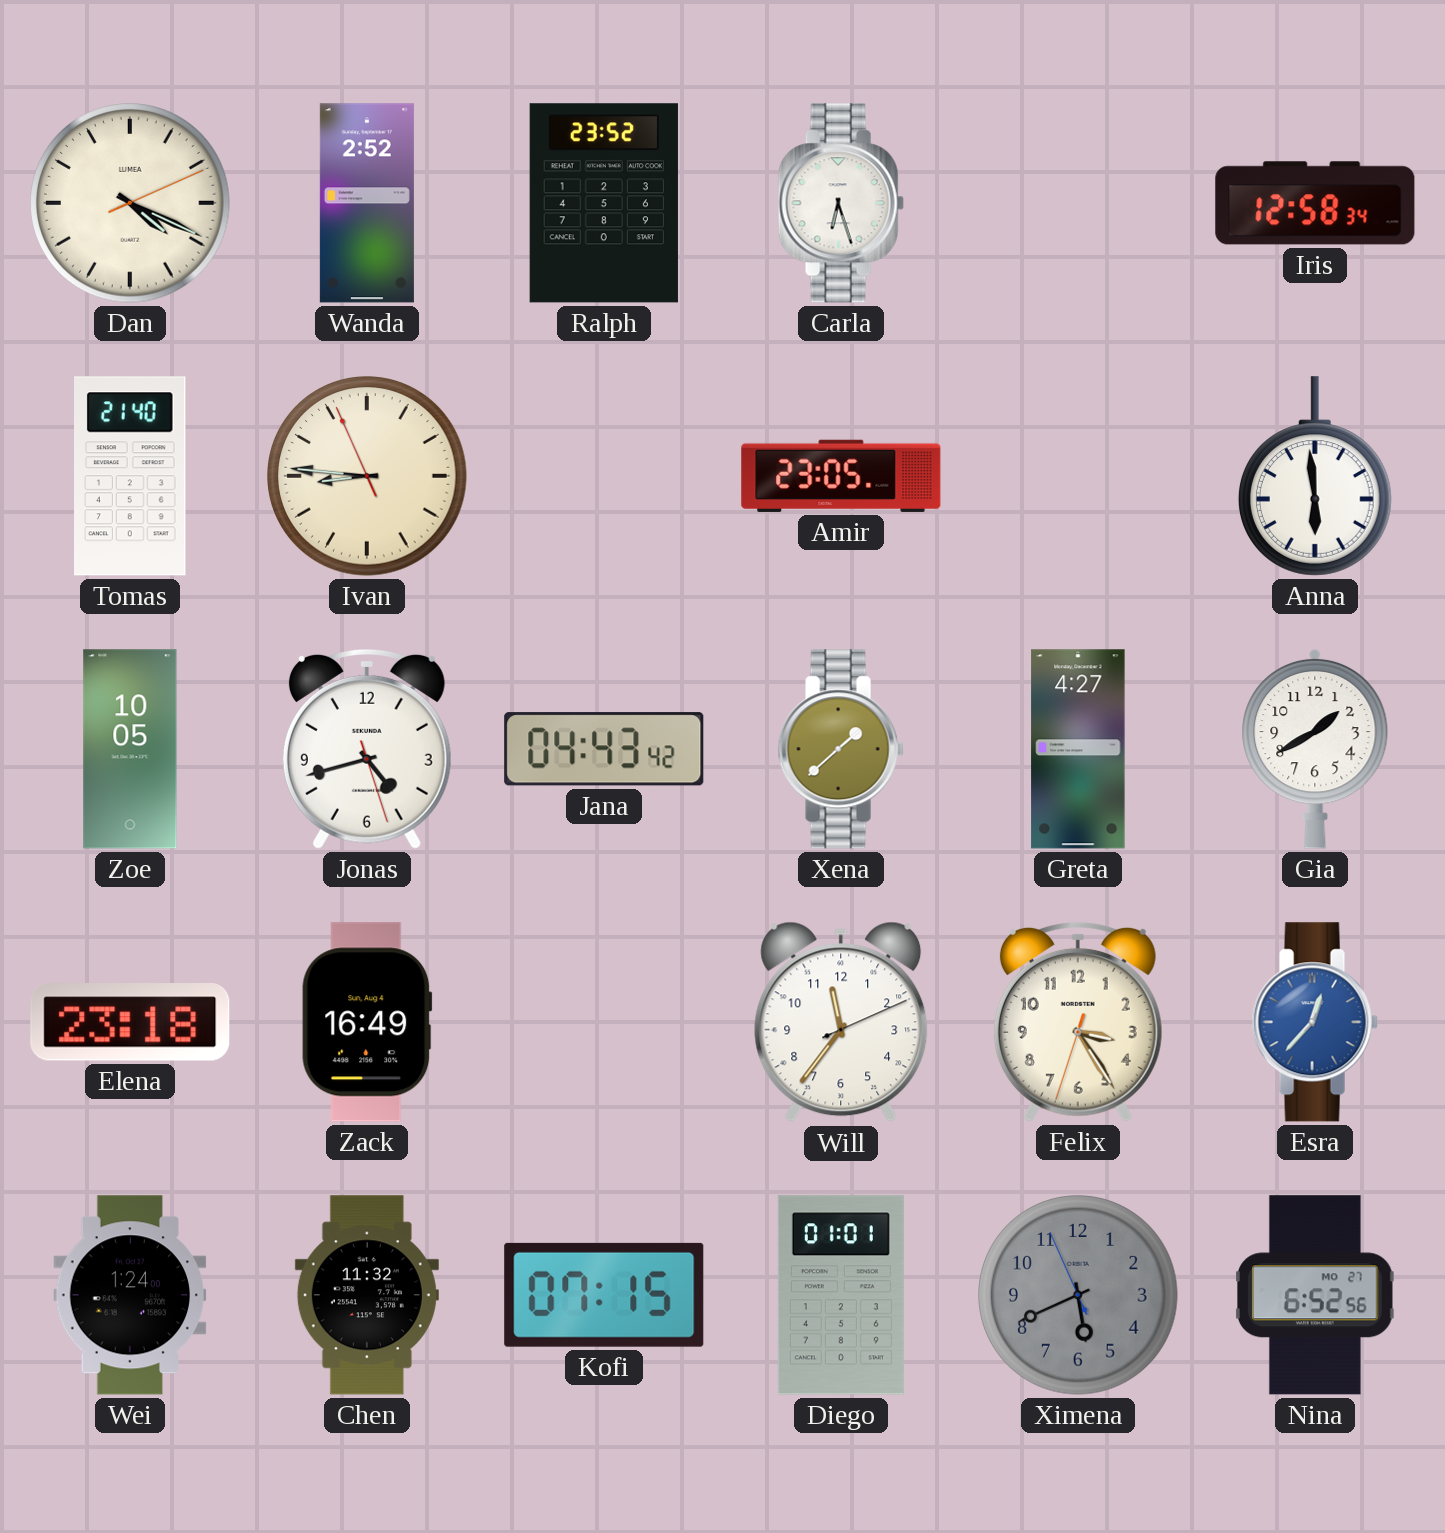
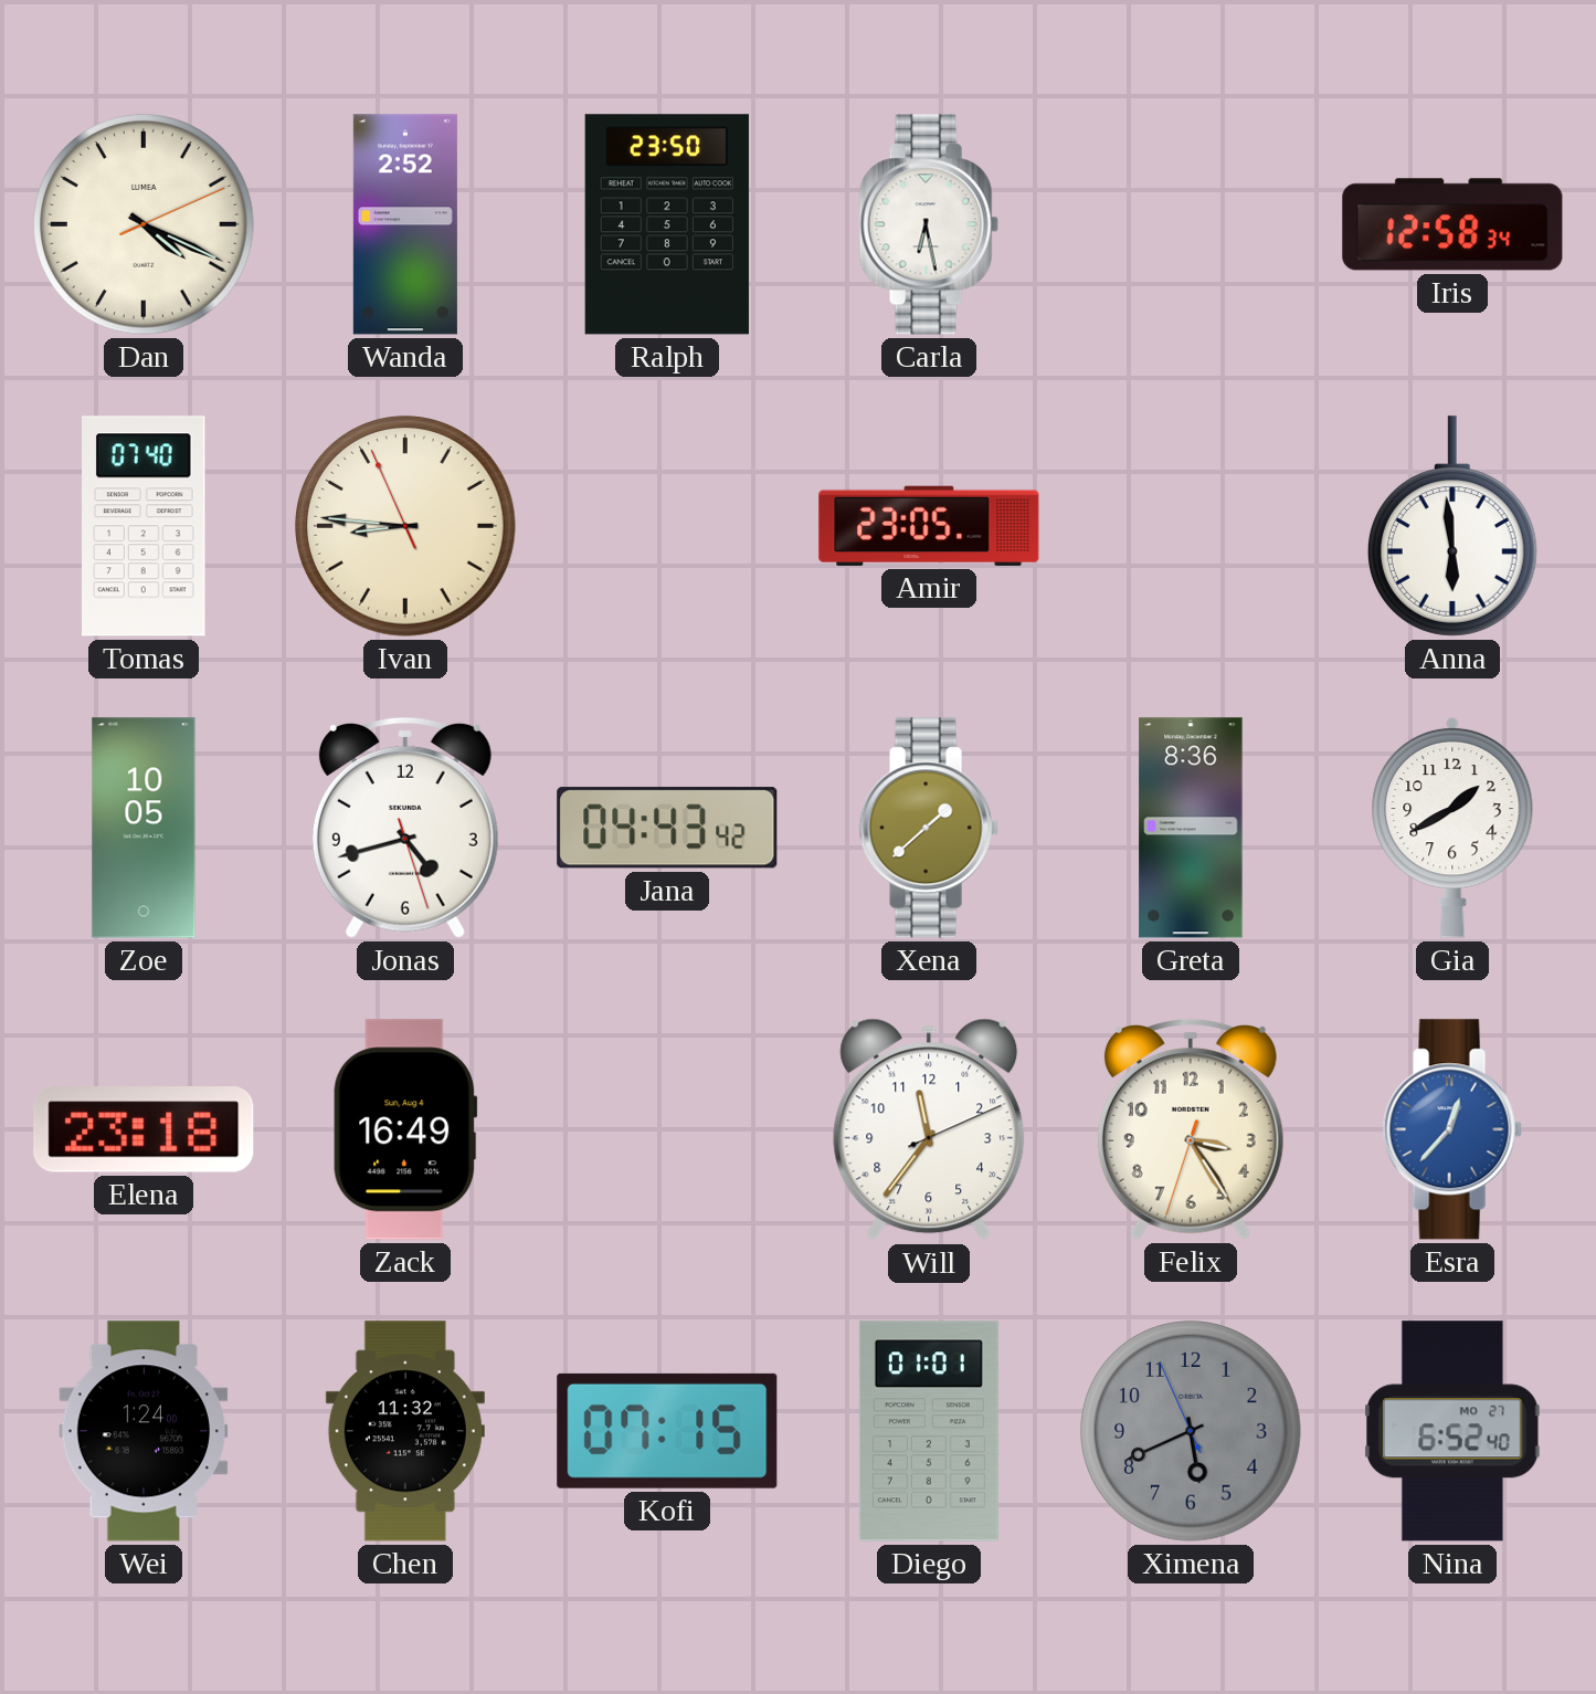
Ralph: 23:52 -> 23:50 (667, 224)
Carla: 6:27 -> 6:28 (929, 224)
Tomas: 21:40 -> 07:40 (145, 526)
Greta: 4:27 -> 8:36 (1191, 828)
Nina: 6:52:56 -> 6:52:40 (1452, 1431)
